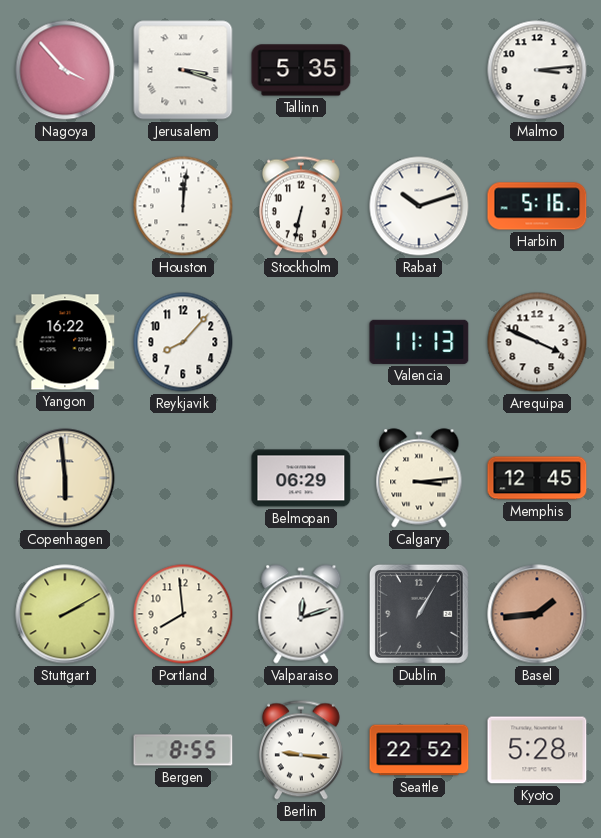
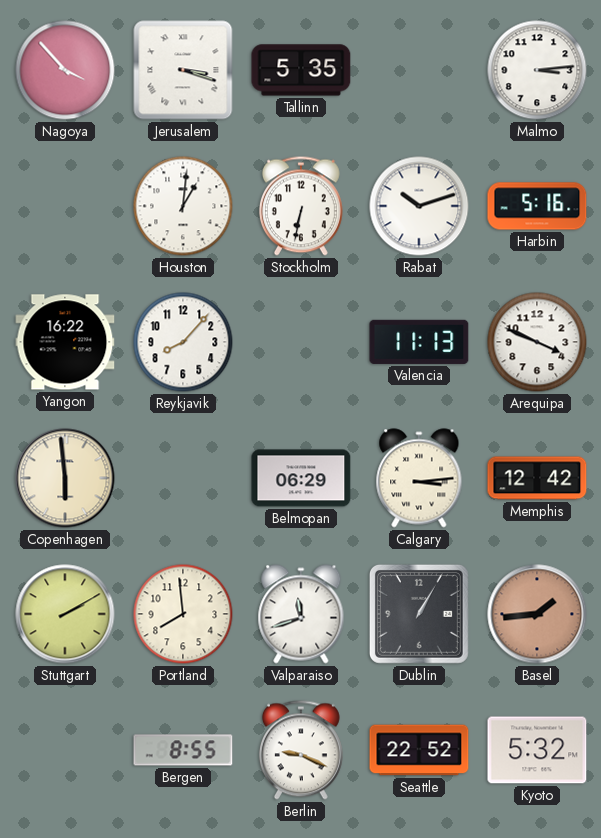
Houston: 12:01 -> 1:01 (183, 206)
Memphis: 12:45 -> 12:42 (537, 478)
Valparaiso: 12:12 -> 11:42 (301, 614)
Berlin: 9:16 -> 9:19 (301, 750)
Kyoto: 5:28 -> 5:32 (537, 750)
